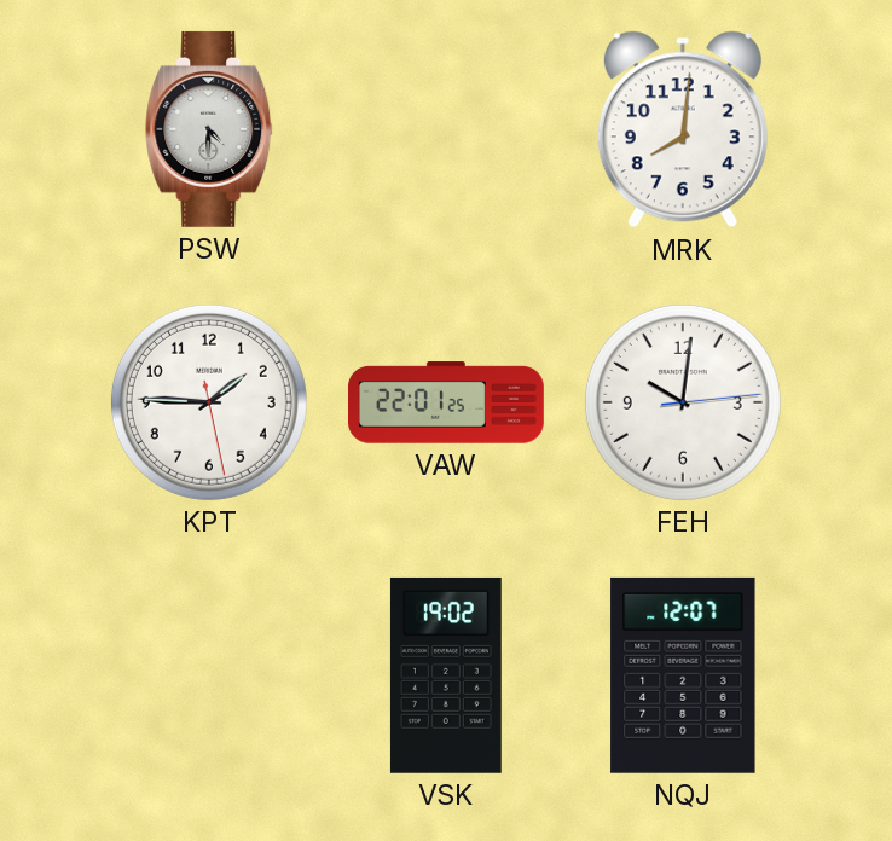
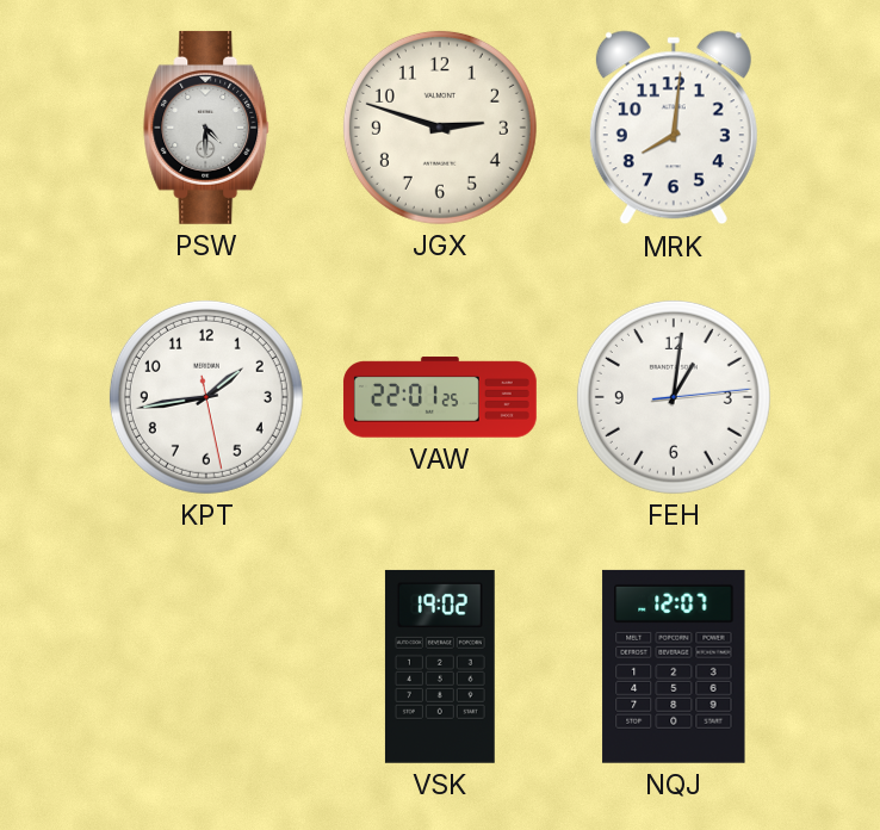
JGX: none -> 2:48 (440, 128)
KPT: 1:45 -> 1:43 (206, 397)
FEH: 10:01 -> 1:01 (674, 397)
